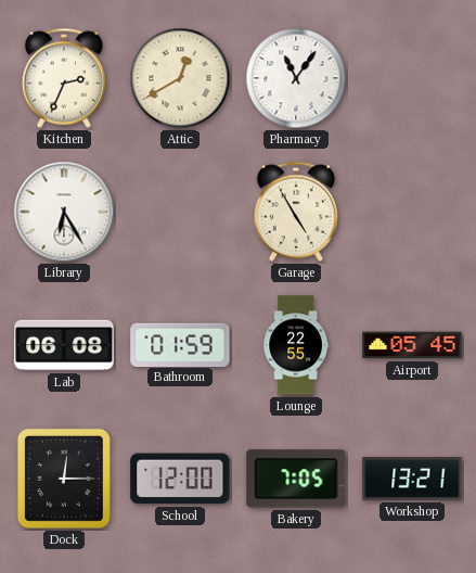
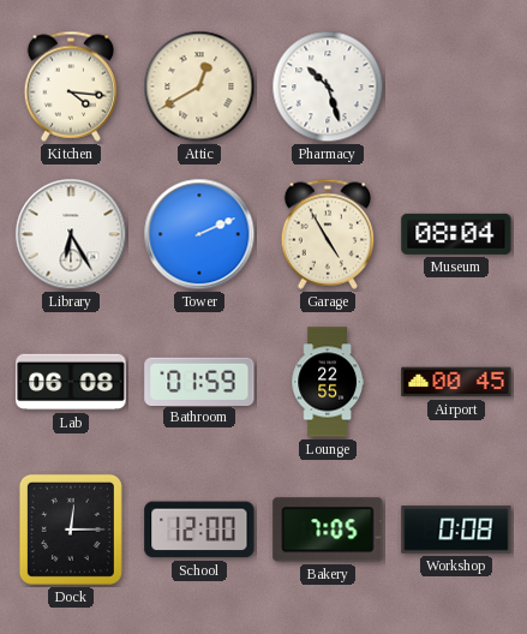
Kitchen: 2:34 -> 4:16 (71, 86)
Pharmacy: 11:06 -> 10:27 (328, 86)
Tower: none -> 2:11 (199, 234)
Museum: none -> 08:04 (456, 234)
Airport: 05:45 -> 00:45 (456, 382)
Workshop: 13:21 -> 0:08 (456, 530)
